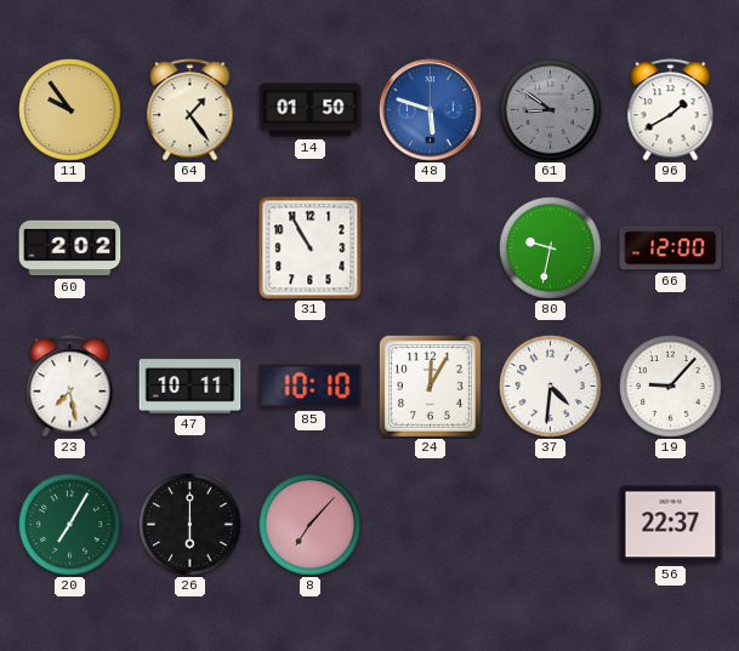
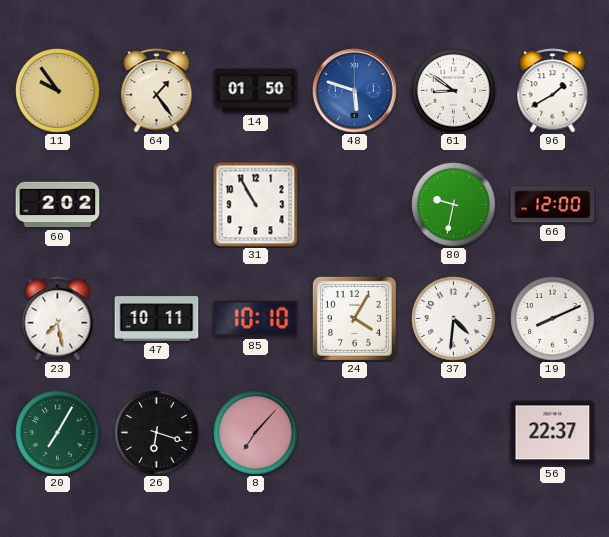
61 dial: grey -> white (454, 91)
24: 12:05 -> 4:05 (354, 318)
19: 9:07 -> 8:11 (553, 319)
26: 6:00 -> 6:18 (157, 433)
